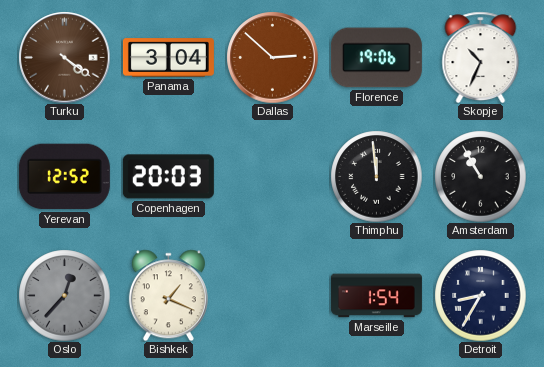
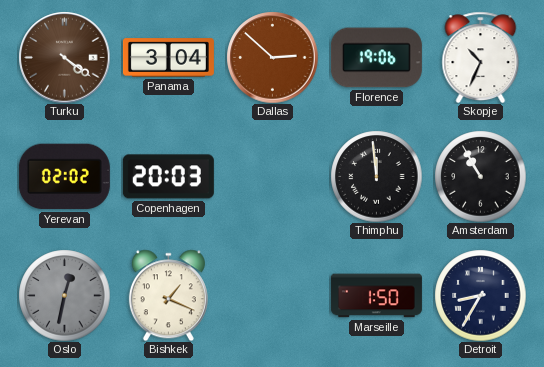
Yerevan: 12:52 -> 02:02 (64, 177)
Oslo: 12:37 -> 12:32 (64, 295)
Marseille: 1:54 -> 1:50 (376, 296)
